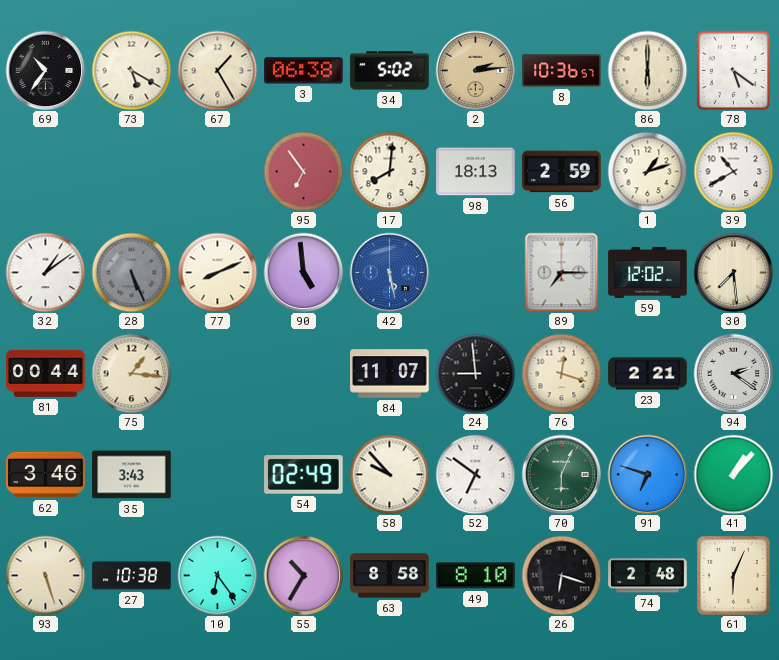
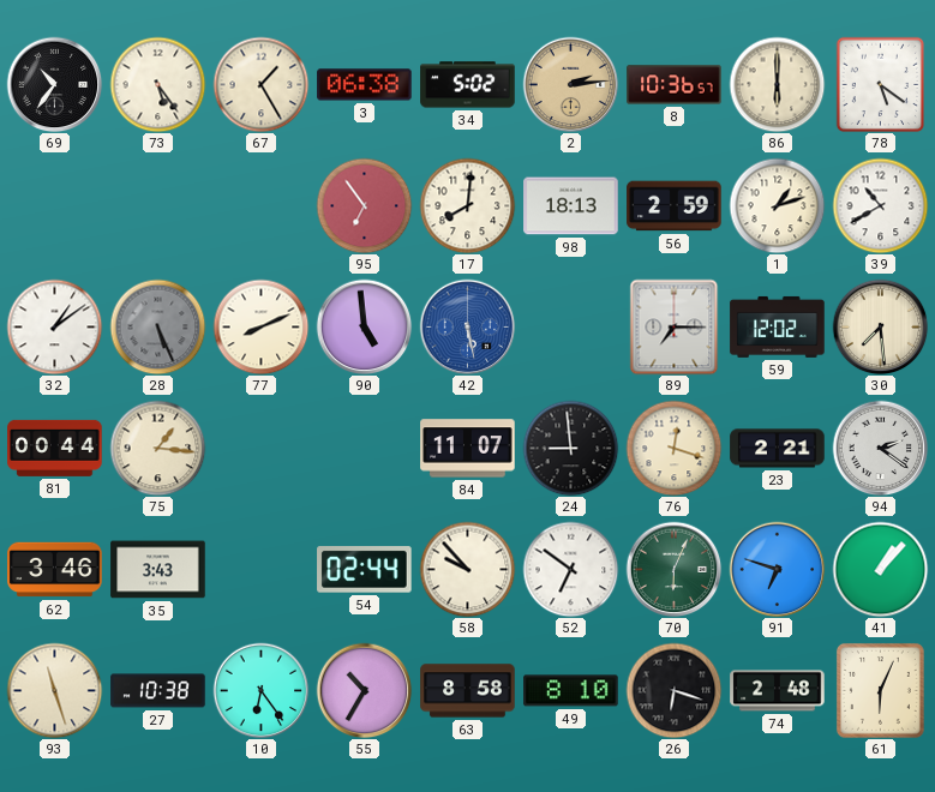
73: 5:20 -> 5:24 (157, 84)
54: 02:49 -> 02:44 (365, 570)
93: 5:27 -> 11:27 (54, 690)
